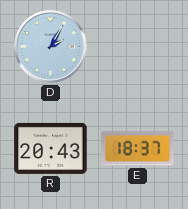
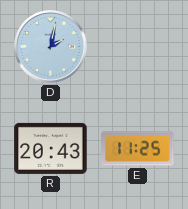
D: 2:05 -> 2:02 (51, 47)
E: 18:37 -> 11:25 (138, 149)
